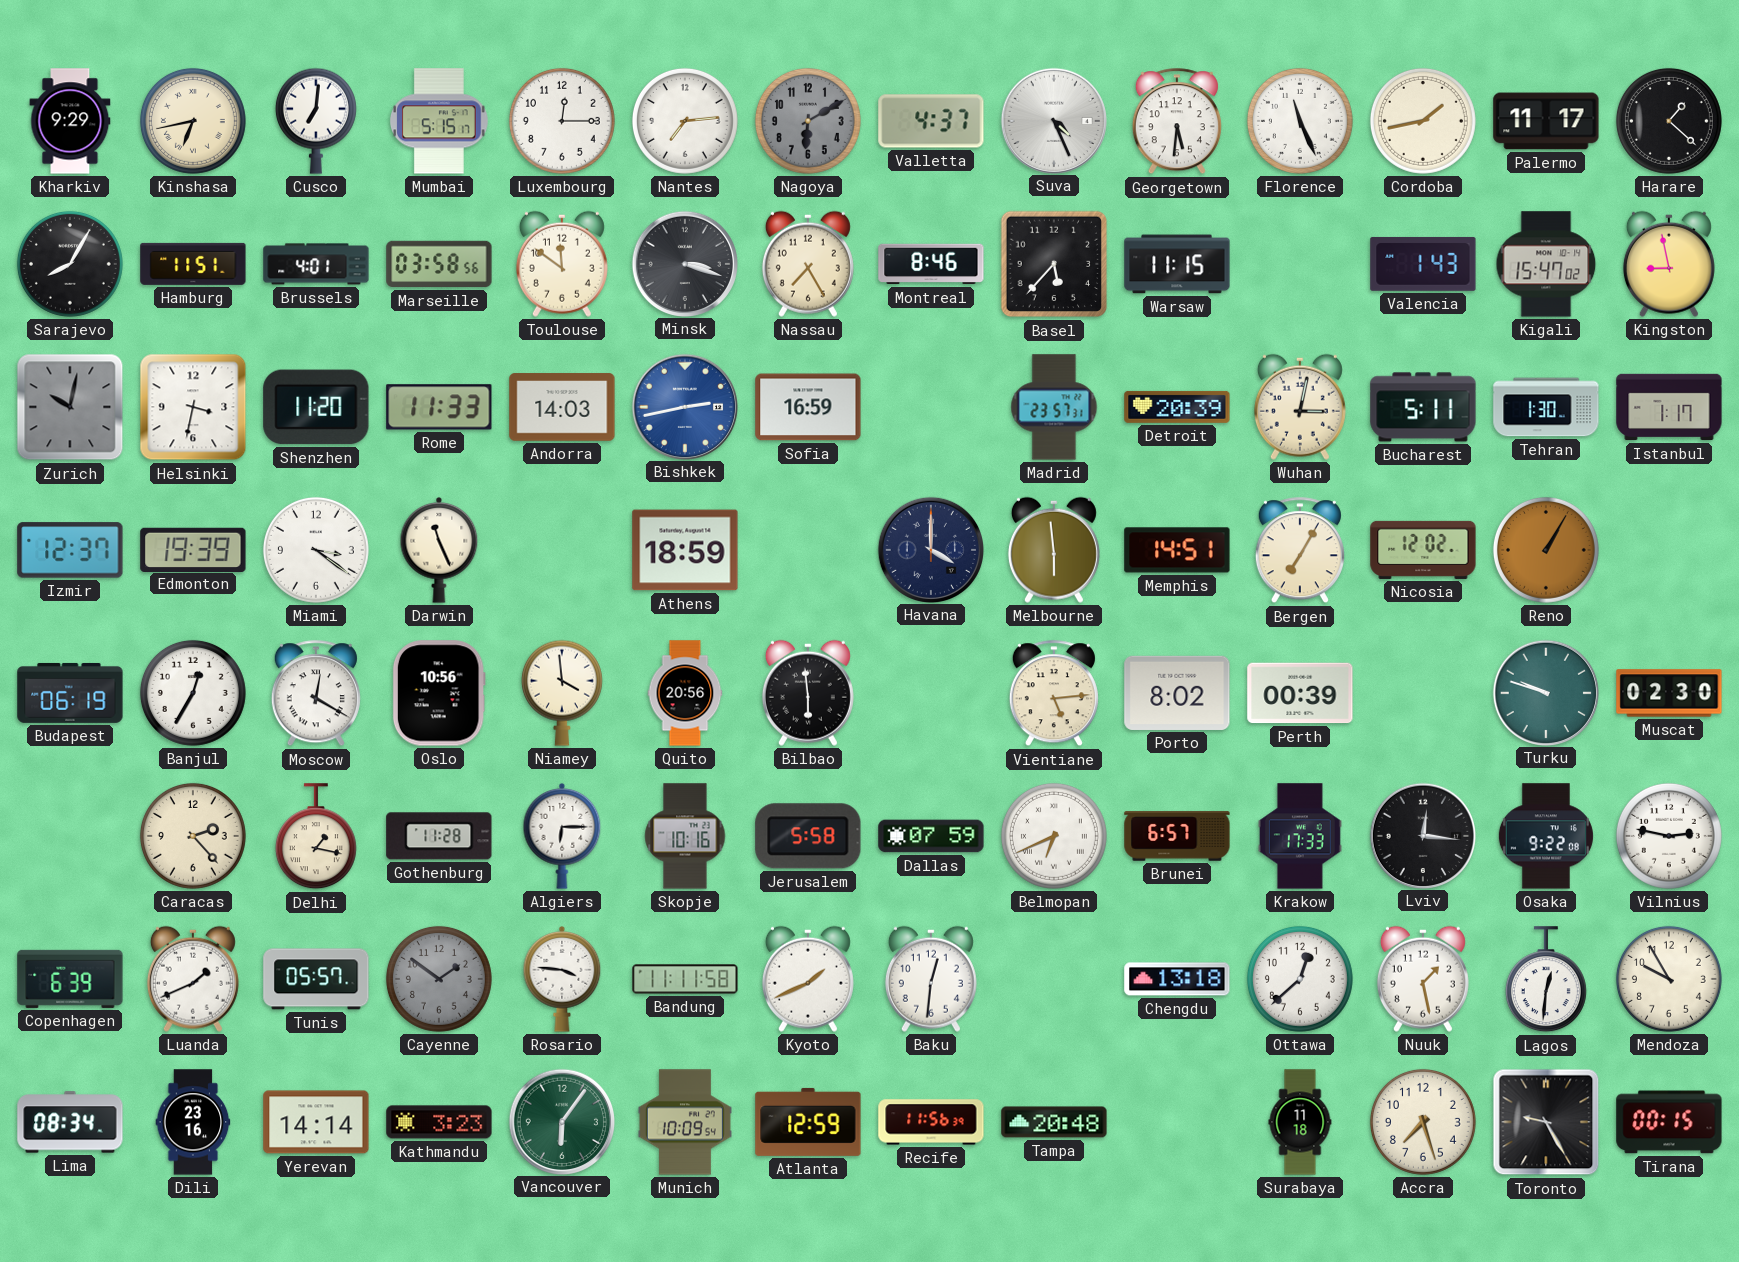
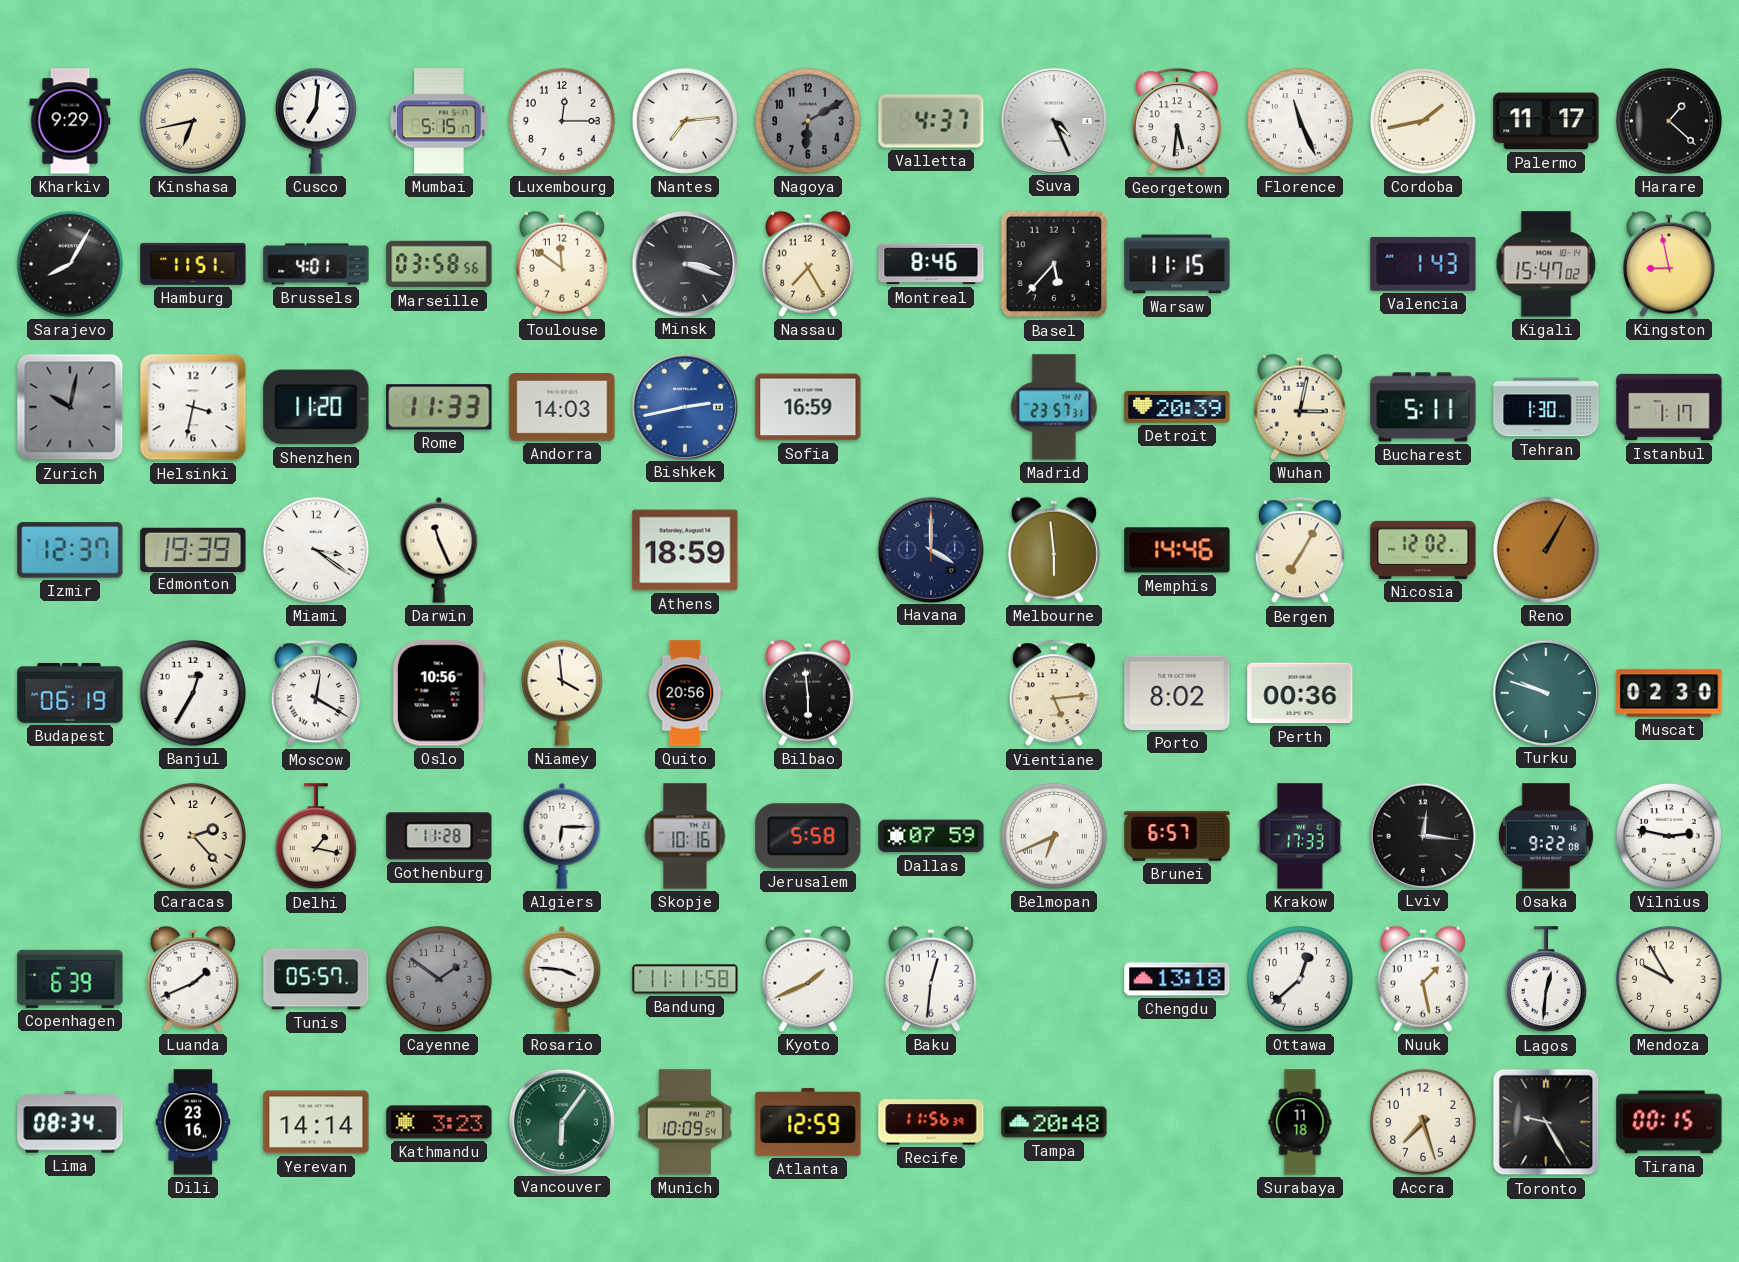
Memphis: 14:51 -> 14:46 (1177, 550)
Perth: 00:39 -> 00:36 (1300, 693)
